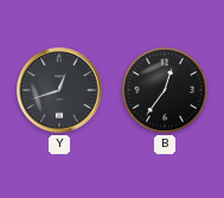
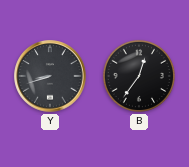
Y: 12:42 -> 8:42 (50, 76)
